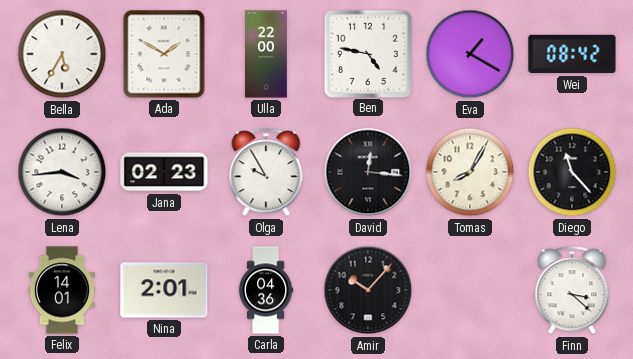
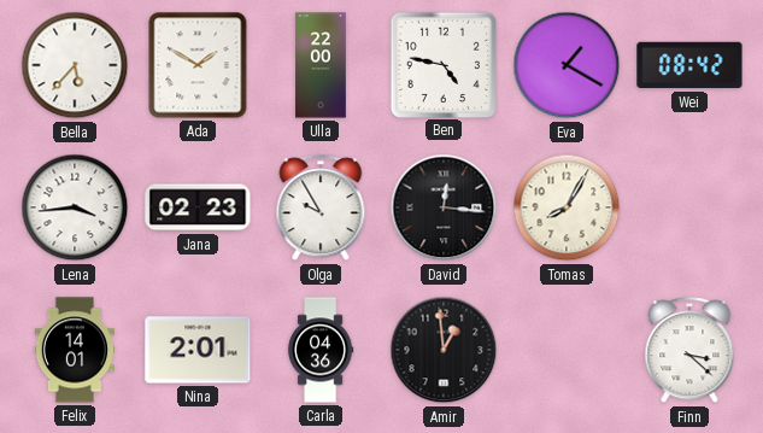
Bella: 5:35 -> 5:37 (75, 65)
Diego: 11:23 -> none (572, 172)
Amir: 10:07 -> 12:59 (444, 350)
